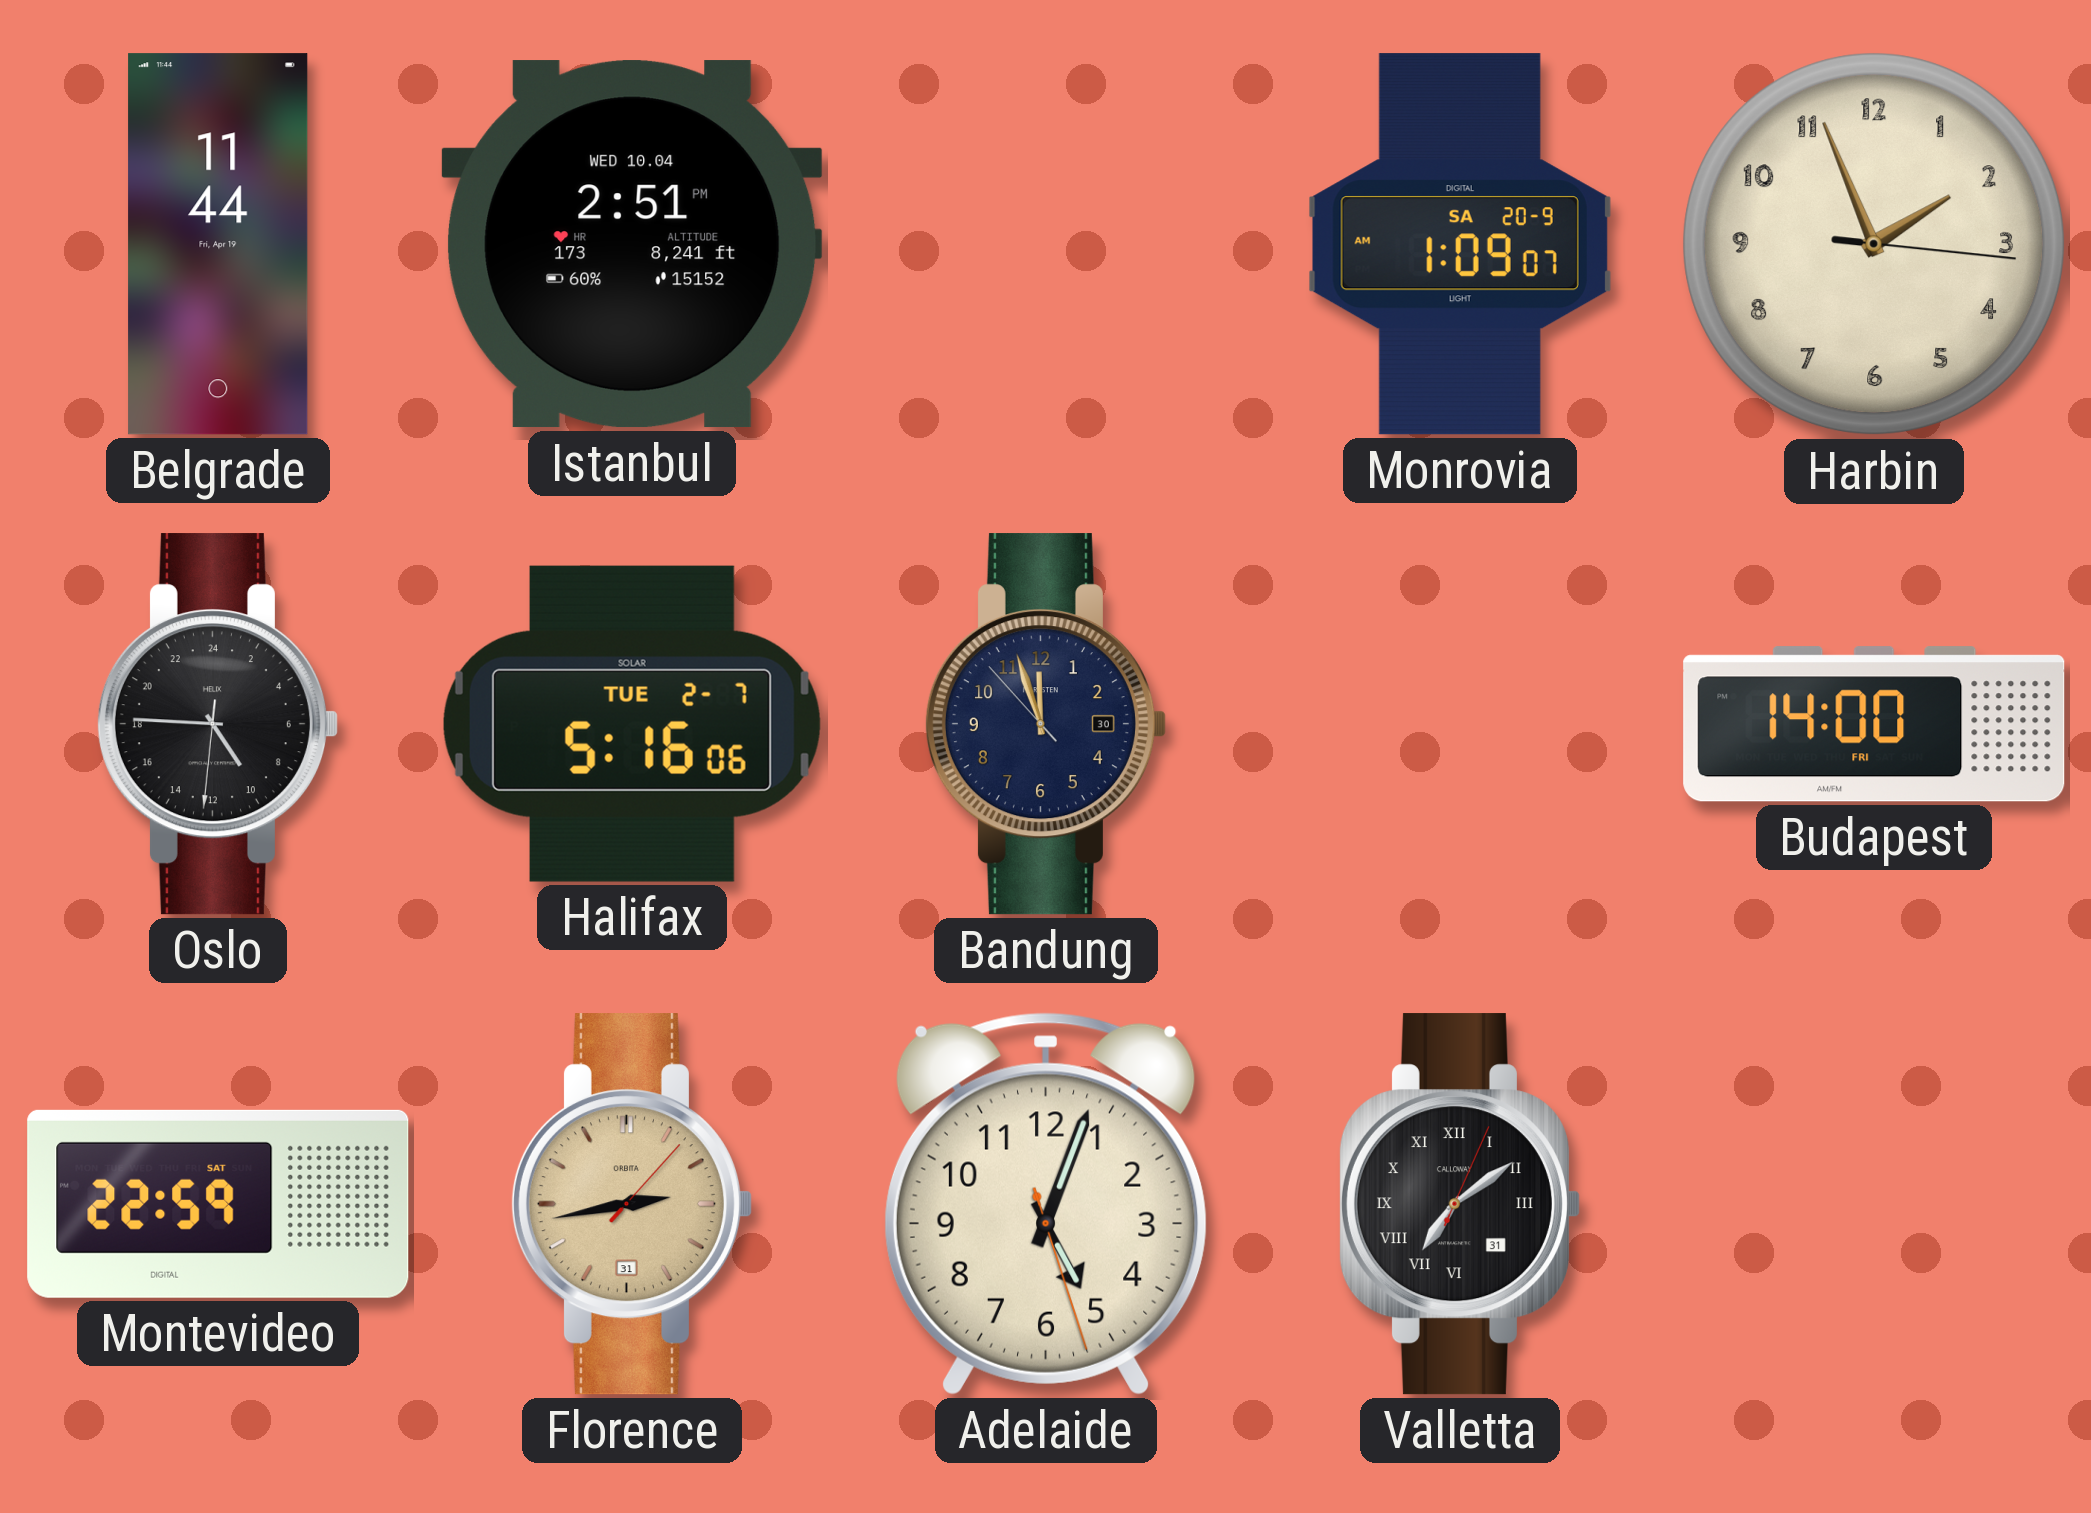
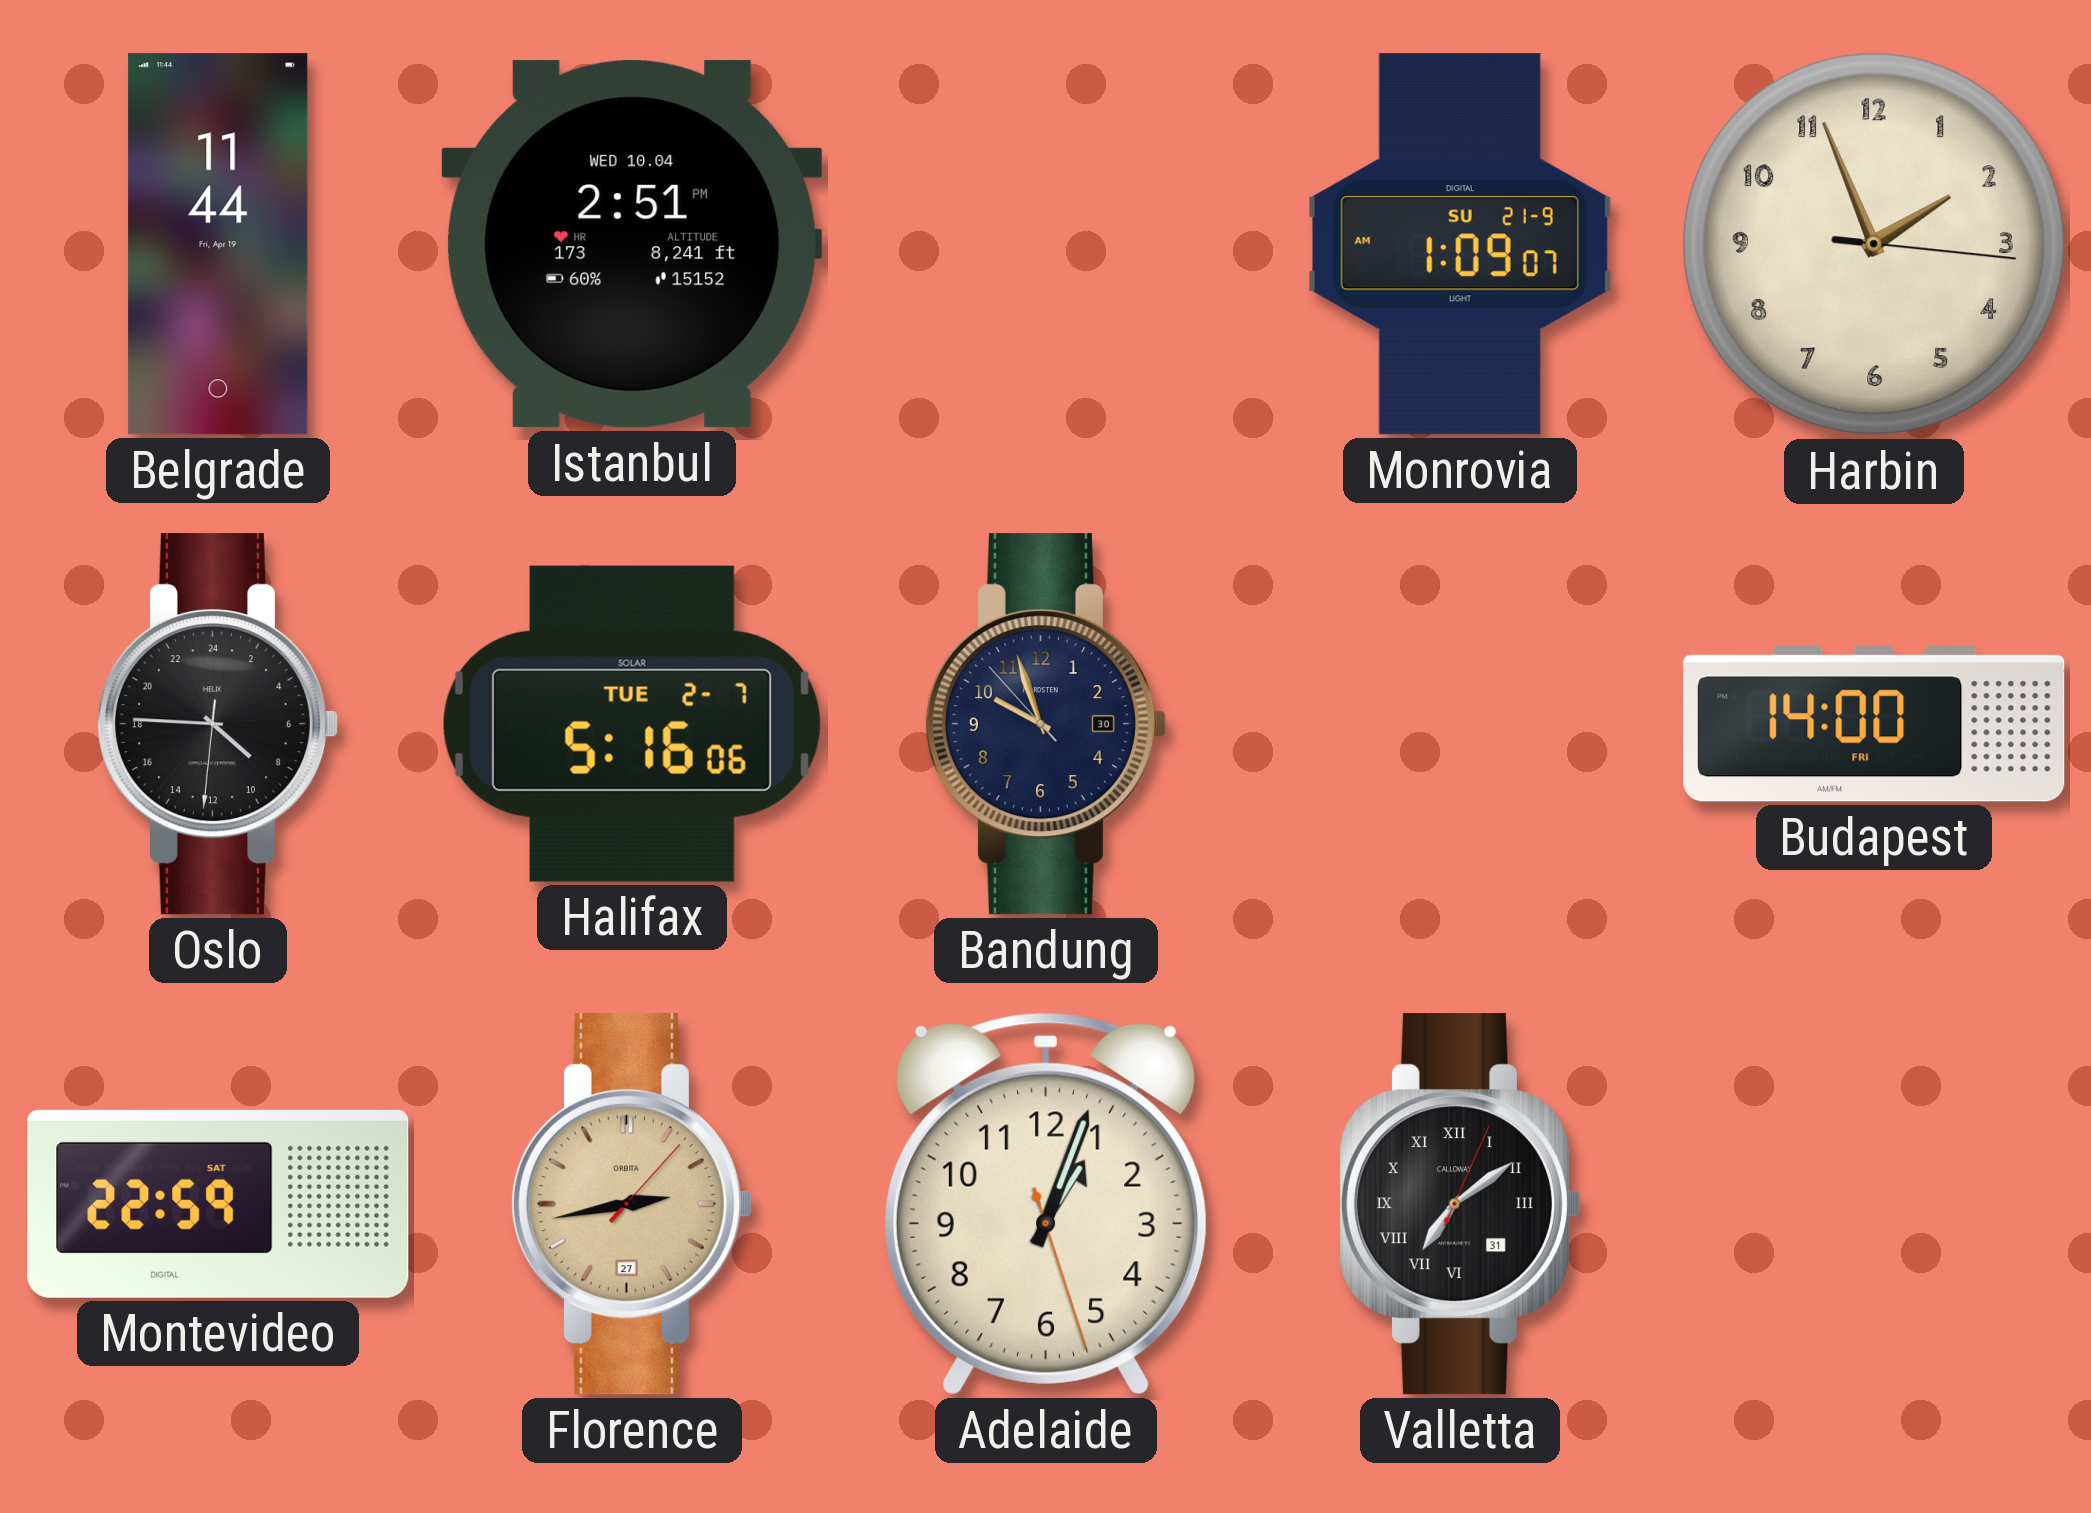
Monrovia date: SA 20-9 -> SU 21-9 (1460, 244)
Oslo: 9:45 -> 8:45 (217, 724)
Bandung: 11:56 -> 9:56 (1045, 724)
Florence date: 31 -> 27 (631, 1204)
Adelaide: 5:03 -> 1:03 (1046, 1204)
